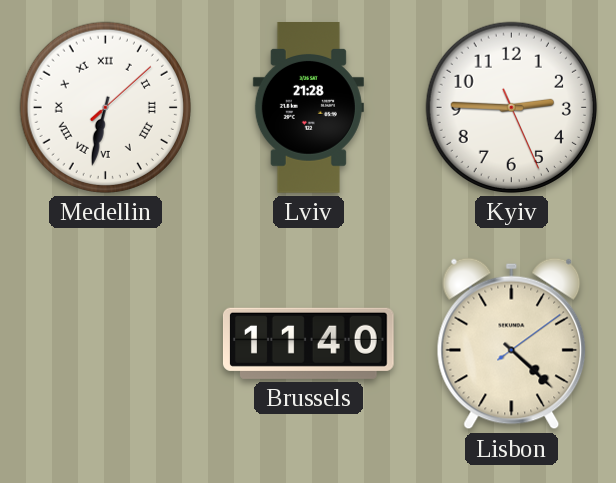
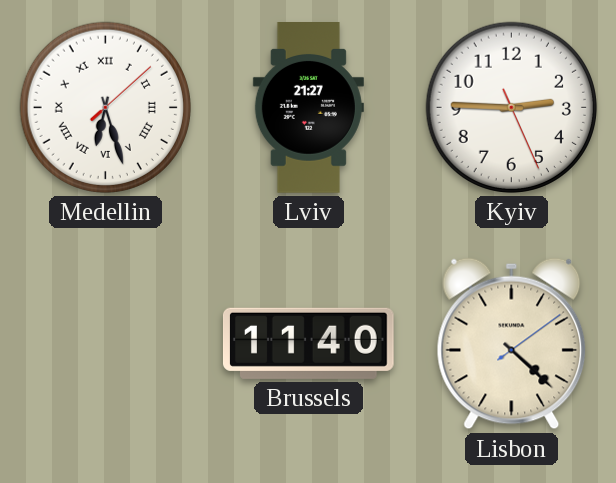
Medellin: 6:32 -> 6:27 (105, 107)
Lviv: 21:28 -> 21:27 (308, 108)
